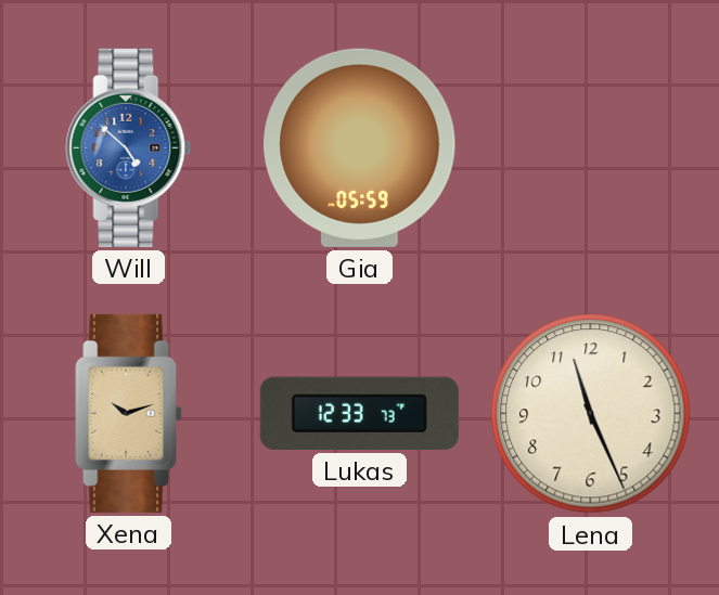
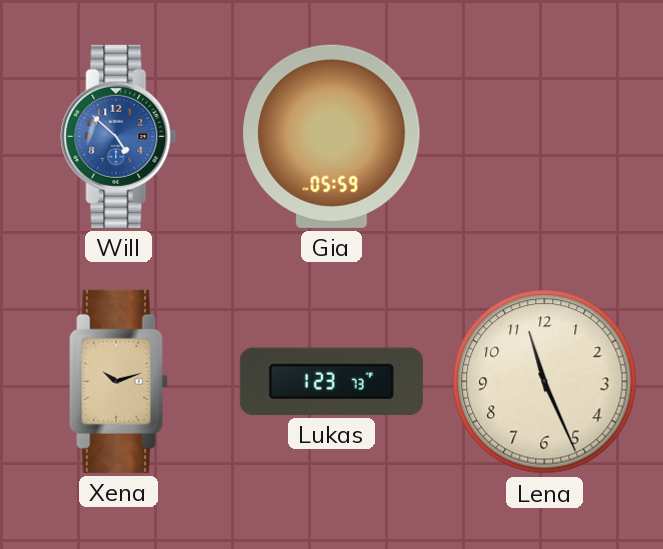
Lukas: 12:33 -> 1:23 (331, 381)
